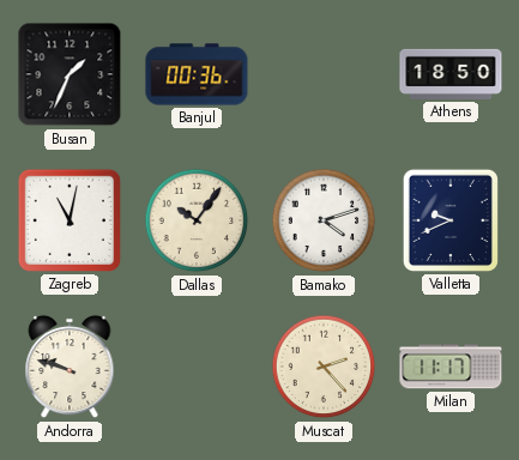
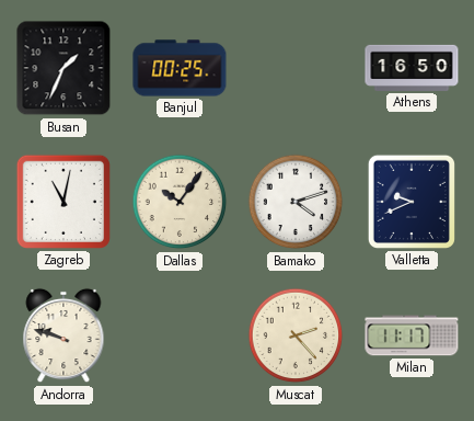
Banjul: 00:36 -> 00:25 (180, 68)
Athens: 18:50 -> 16:50 (412, 68)
